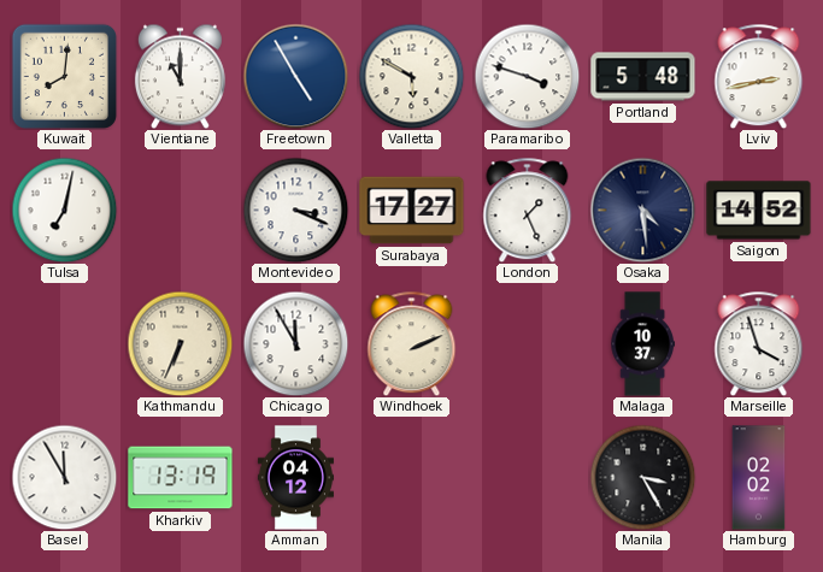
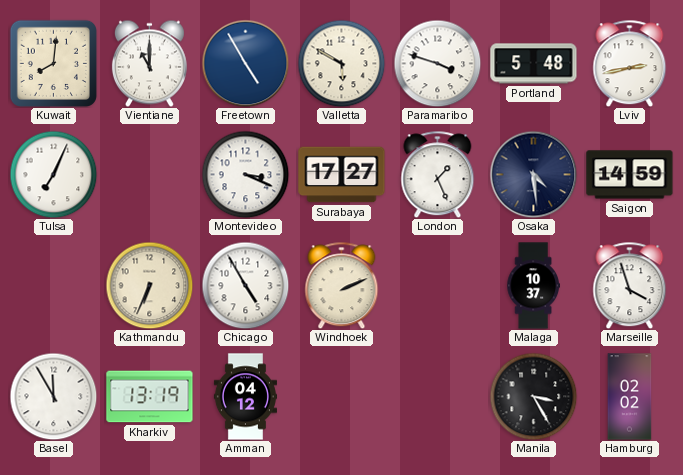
Tulsa: 7:02 -> 7:04 (53, 174)
Saigon: 14:52 -> 14:59 (630, 175)
Chicago: 11:55 -> 4:55 (245, 285)
